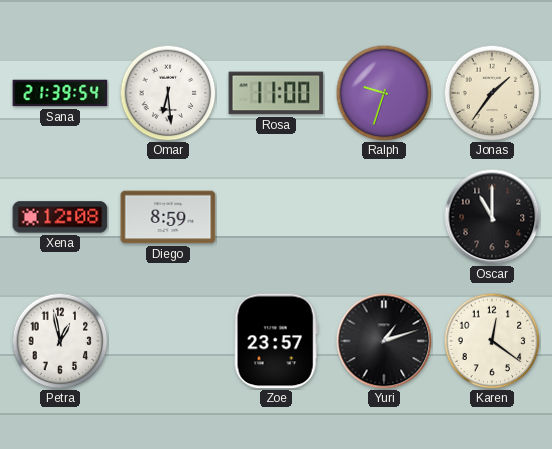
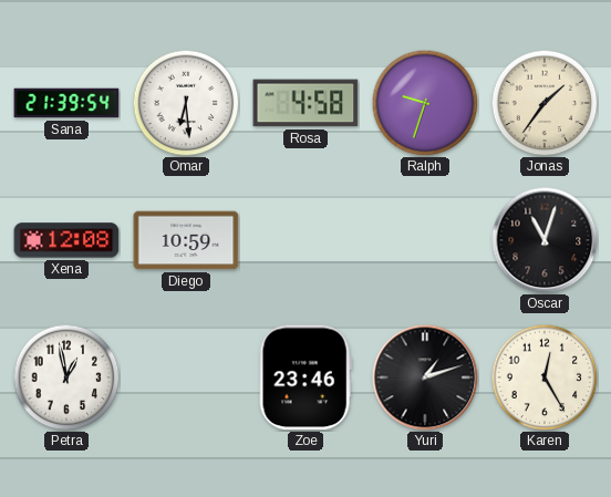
Rosa: 11:00 -> 4:58 (305, 103)
Diego: 8:59 -> 10:59 (186, 240)
Oscar: 11:00 -> 11:03 (545, 240)
Zoe: 23:57 -> 23:46 (305, 377)
Karen: 12:21 -> 12:25 (545, 377)
